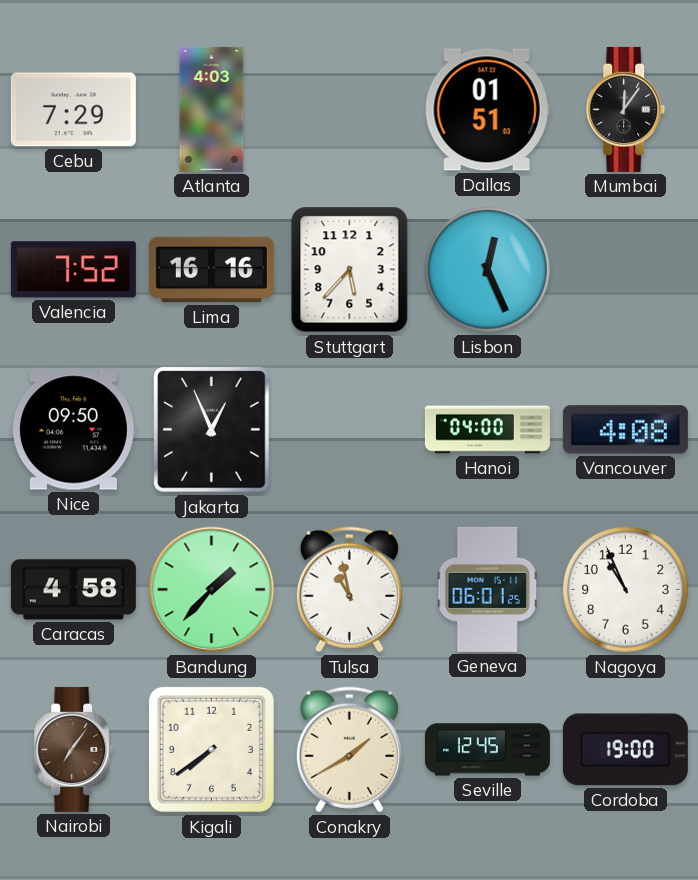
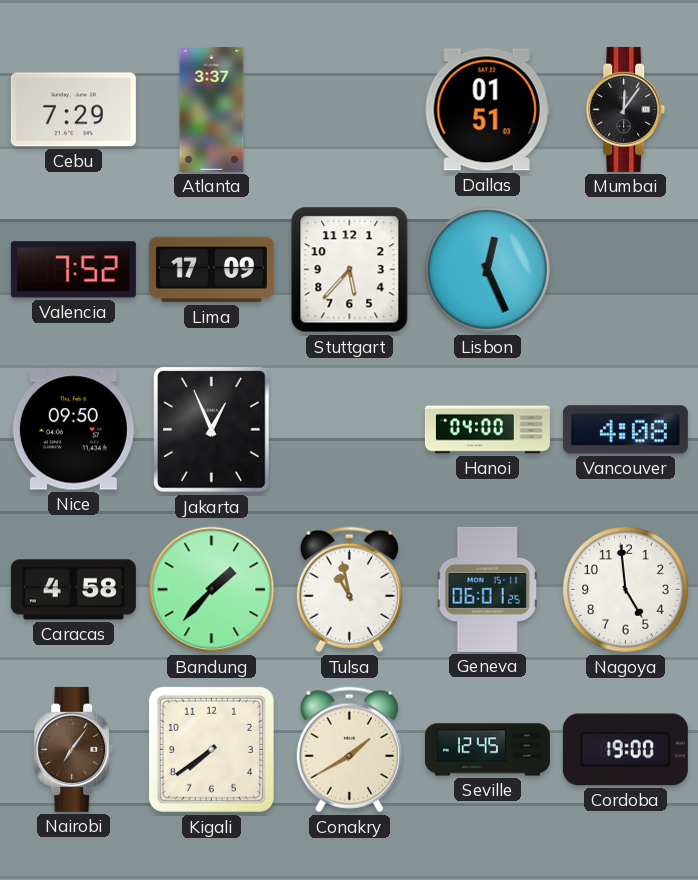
Atlanta: 4:03 -> 3:37 (212, 109)
Lima: 16:16 -> 17:09 (211, 270)
Nagoya: 10:56 -> 4:59 (626, 590)
